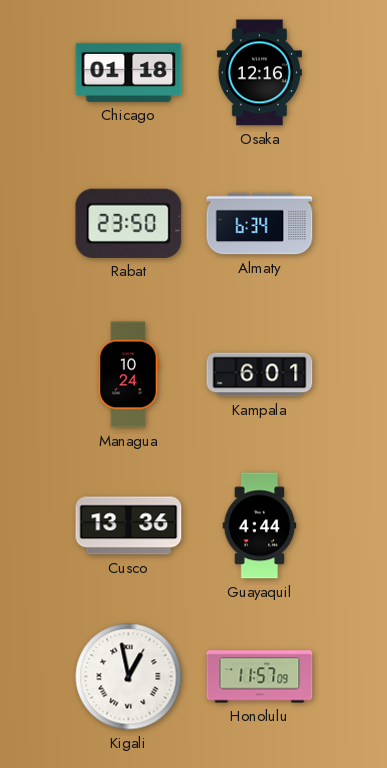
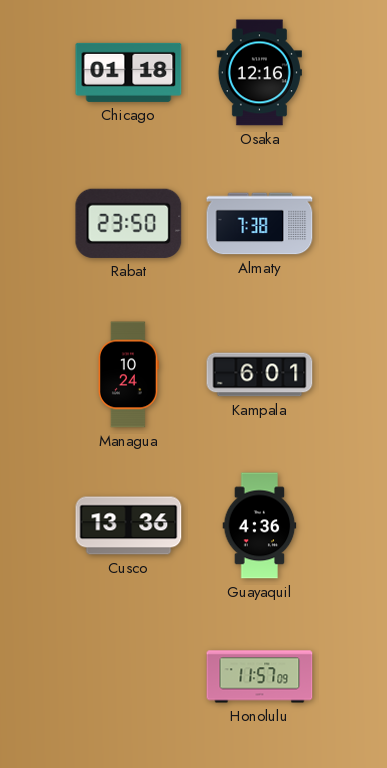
Almaty: 6:34 -> 7:38 (260, 224)
Guayaquil: 4:44 -> 4:36 (260, 526)
Kigali: 12:58 -> none (129, 677)
